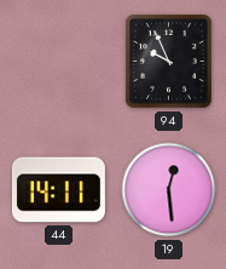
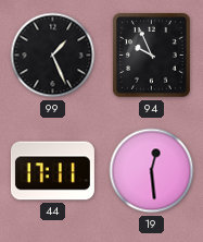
99: none -> 1:26 (53, 56)
44: 14:11 -> 17:11 (52, 171)
